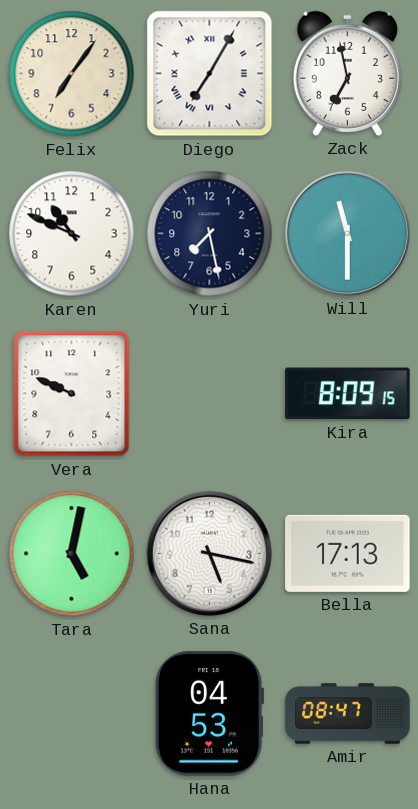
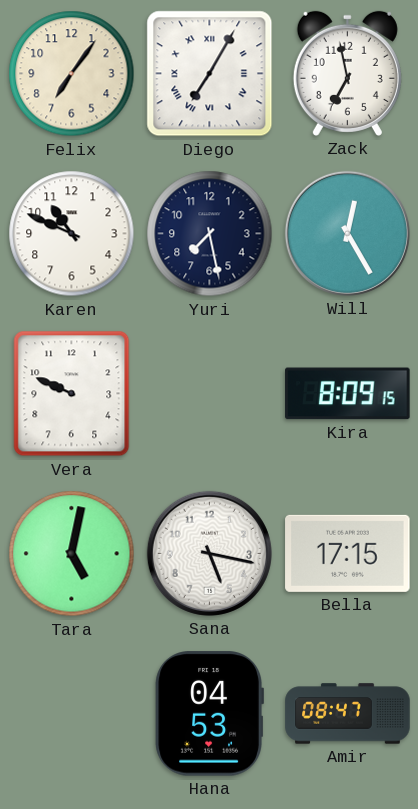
Will: 11:30 -> 12:25 (347, 233)
Bella: 17:13 -> 17:15 (348, 553)
